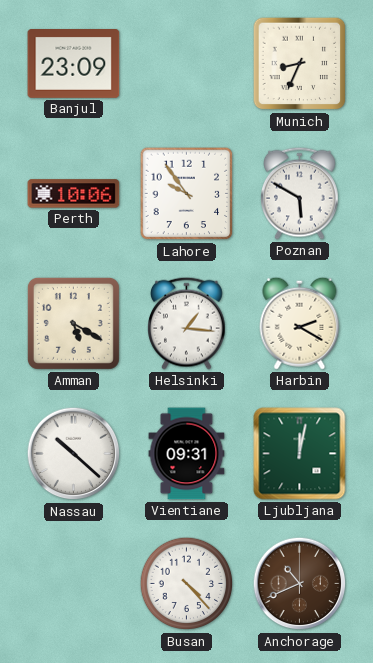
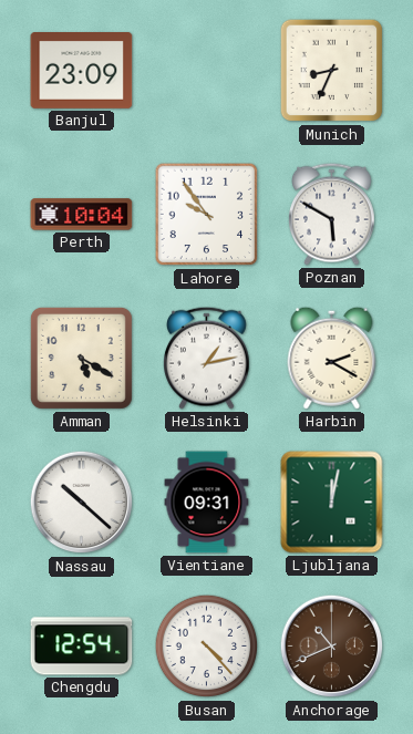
Perth: 10:06 -> 10:04 (82, 215)
Helsinki: 1:16 -> 1:13 (207, 358)
Chengdu: none -> 12:54 (82, 647)
